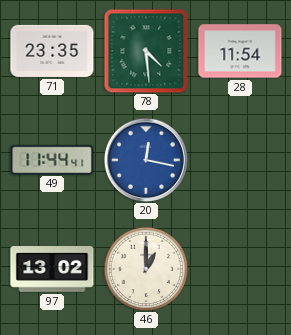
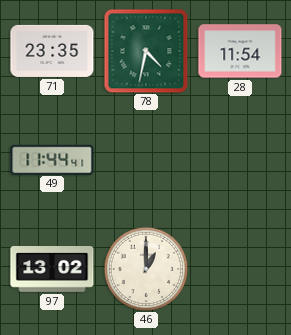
78: 4:29 -> 4:32 (146, 51)
20: 12:17 -> none (146, 160)
